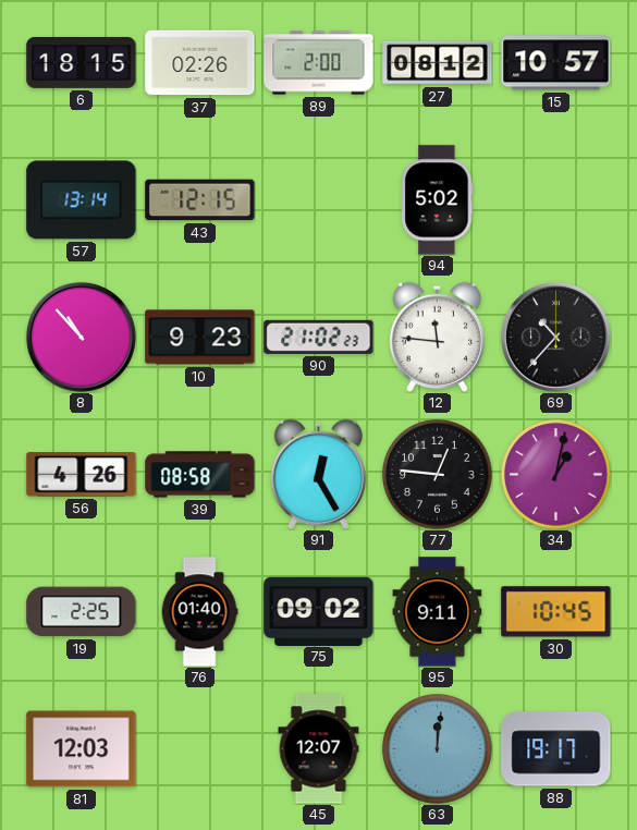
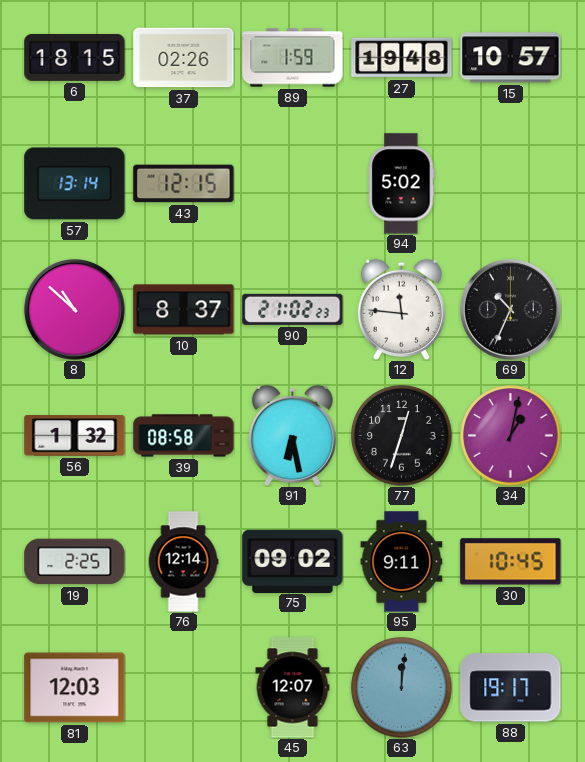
89: 2:00 -> 1:59 (293, 58)
27: 08:12 -> 19:48 (402, 58)
8: 10:53 -> 10:52 (74, 309)
10: 9:23 -> 8:37 (184, 310)
69: 10:37 -> 10:34 (510, 309)
56: 4:26 -> 1:32 (75, 436)
91: 12:25 -> 6:28 (293, 435)
77: 12:46 -> 12:33 (402, 436)
76: 01:40 -> 12:14 (183, 562)
